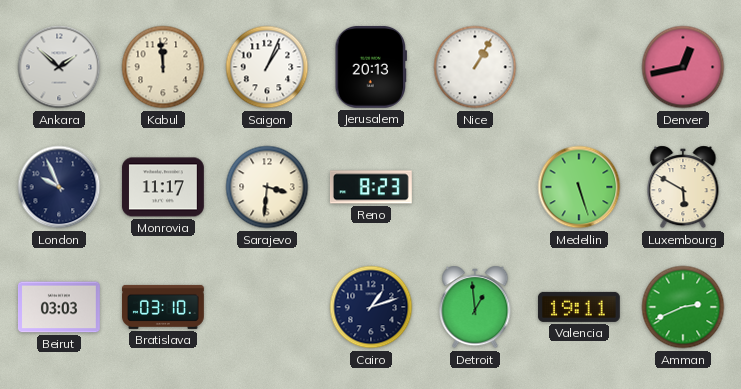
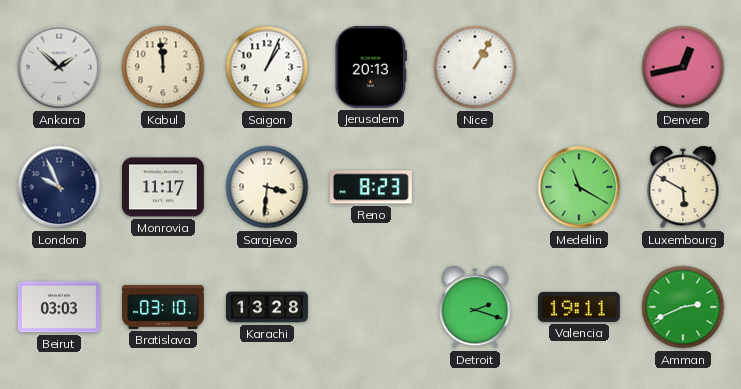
Medellin: 5:27 -> 11:20 (579, 187)
Karachi: none -> 13:28 (268, 307)
Cairo: 1:12 -> none (371, 307)
Detroit: 12:59 -> 2:18 (475, 307)
